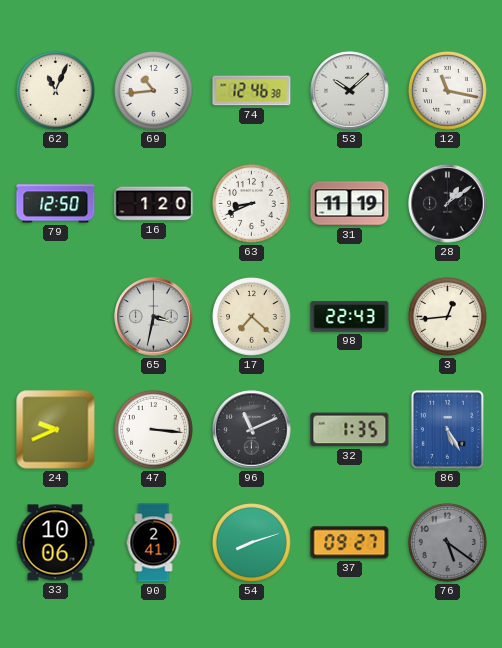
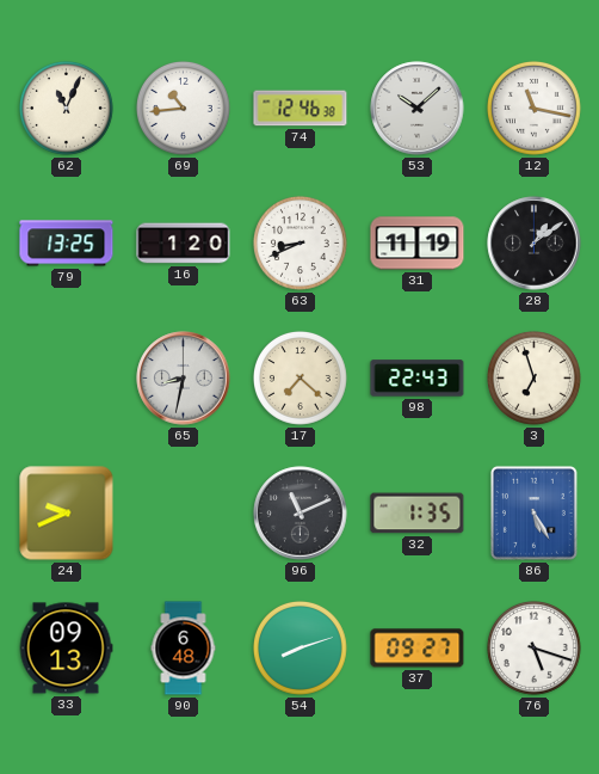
79: 12:50 -> 13:25 (67, 244)
65: 3:32 -> 8:32 (184, 379)
3: 12:44 -> 6:57 (535, 379)
47: 3:16 -> none (154, 430)
33: 10:06 -> 09:13 (66, 649)
90: 2:41 -> 6:48 (184, 649)
76: 5:21 -> 5:18 (535, 649)
76 dial: grey -> white (535, 649)
